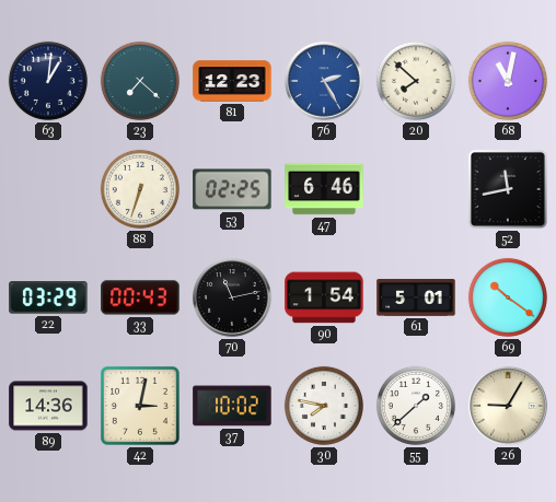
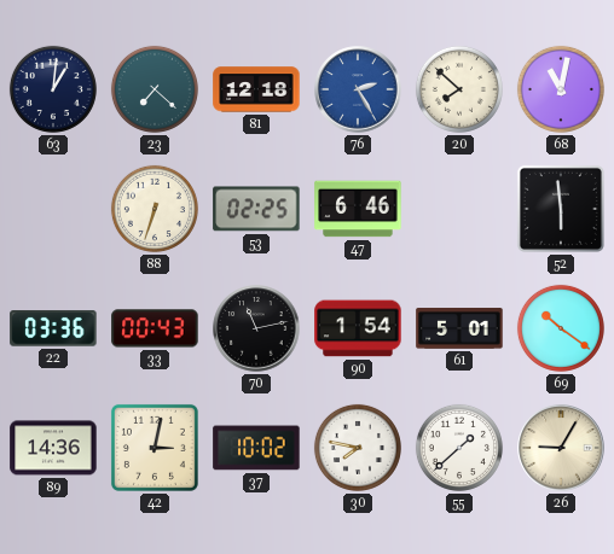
81: 12:23 -> 12:18 (256, 89)
52: 11:43 -> 5:59 (561, 209)
22: 03:29 -> 03:36 (53, 328)
